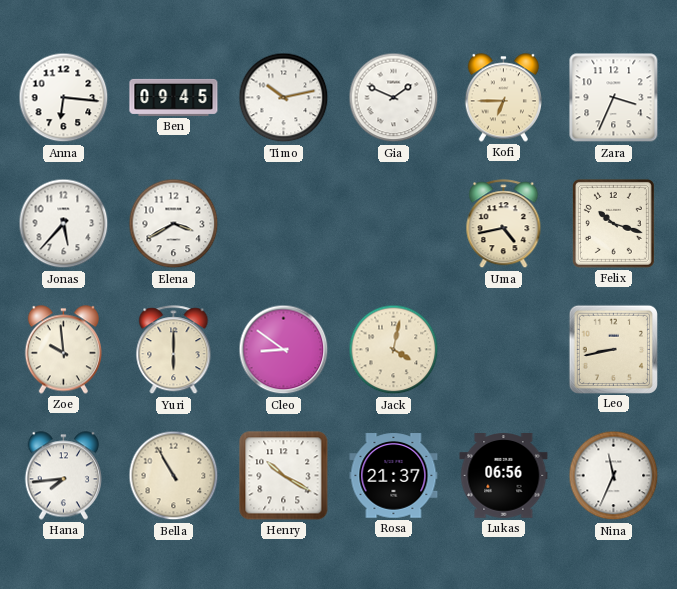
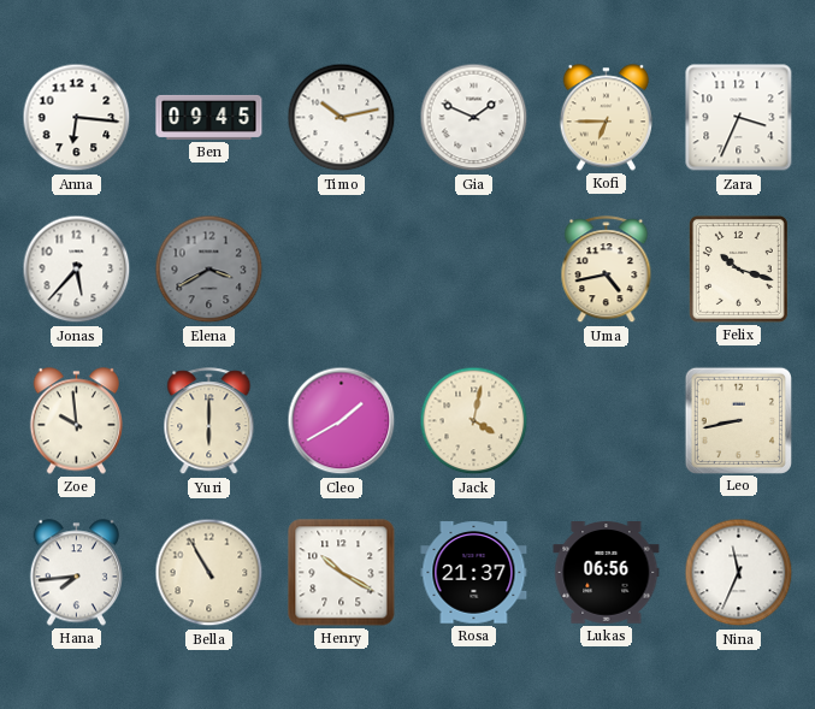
Elena dial: white -> grey (209, 270)
Cleo: 8:51 -> 1:40 (342, 421)
